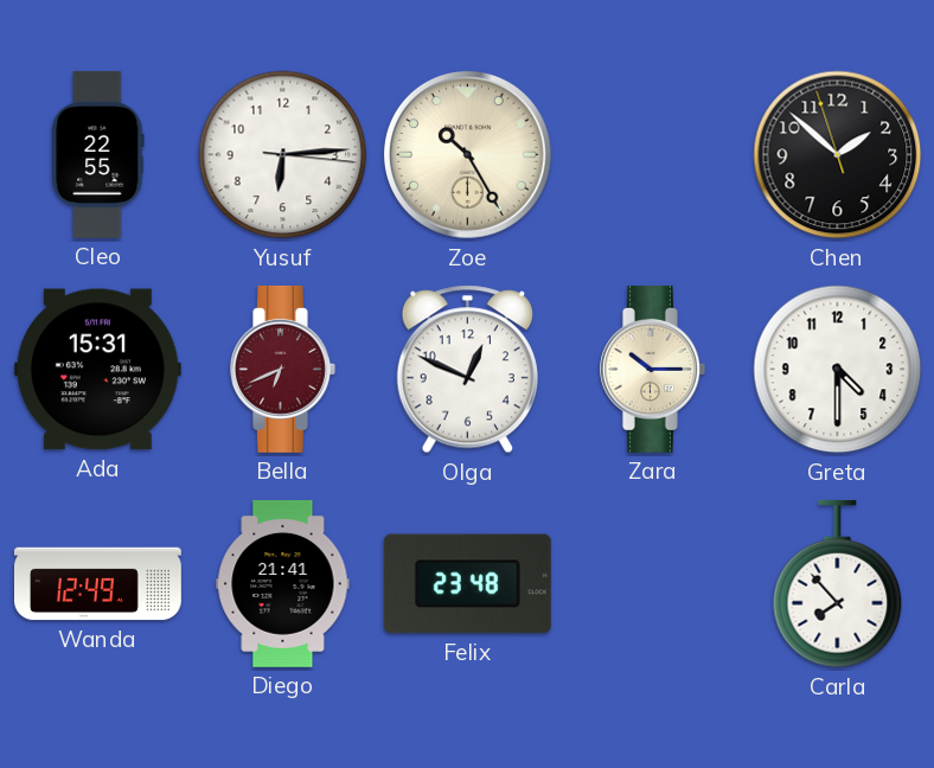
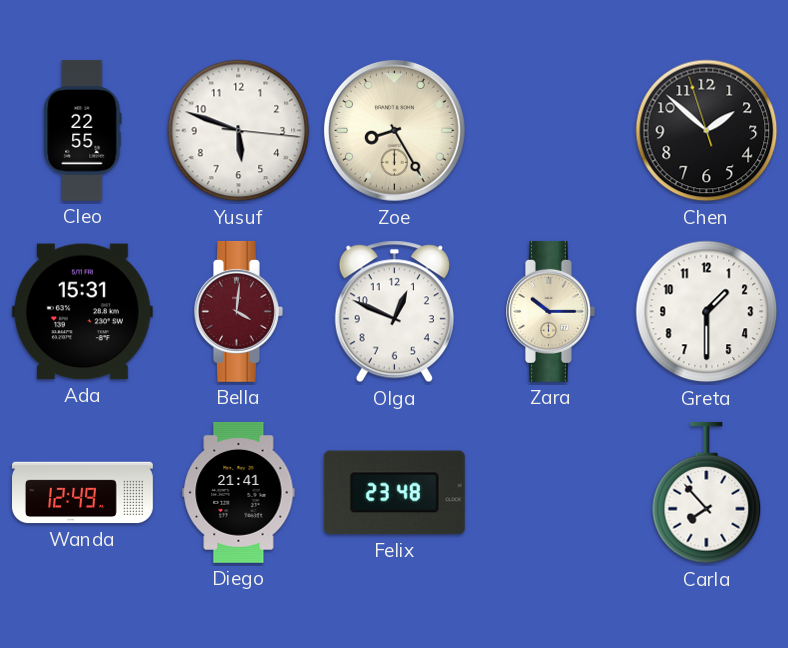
Yusuf: 6:14 -> 5:48 (239, 131)
Zoe: 10:25 -> 8:25 (394, 130)
Bella: 6:41 -> 4:01 (239, 311)
Greta: 4:30 -> 1:30 (707, 312)
